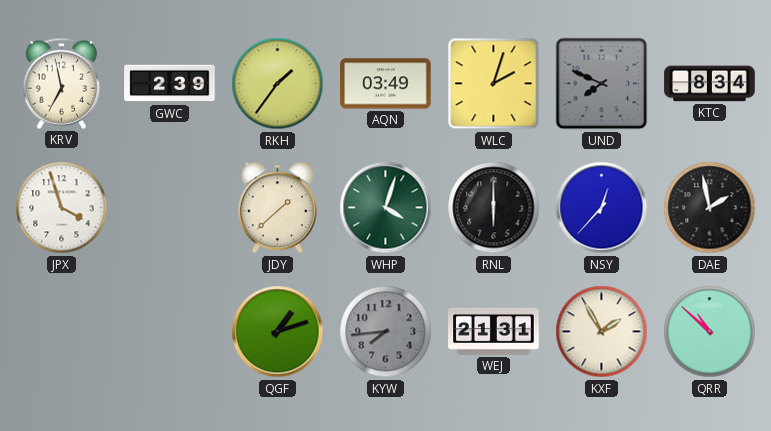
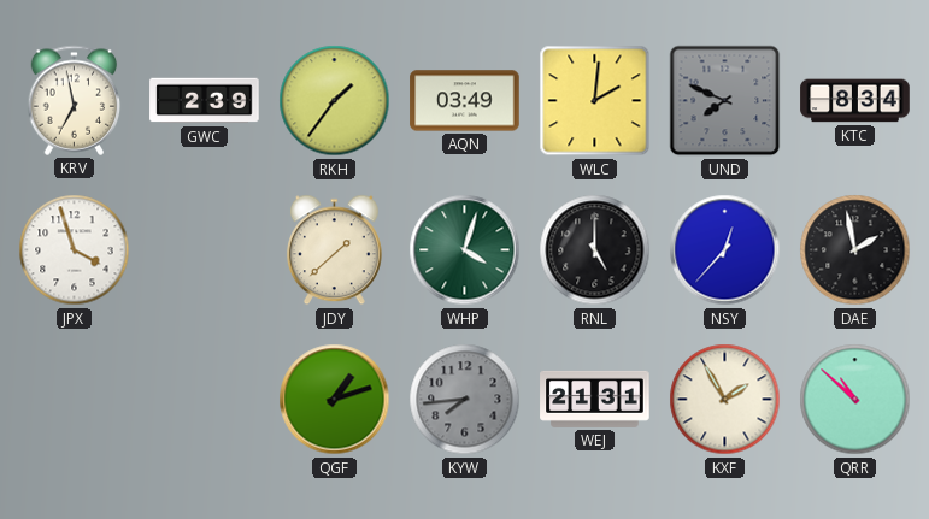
WLC: 2:03 -> 2:01 (595, 101)
RNL: 6:00 -> 5:00 (595, 250)
